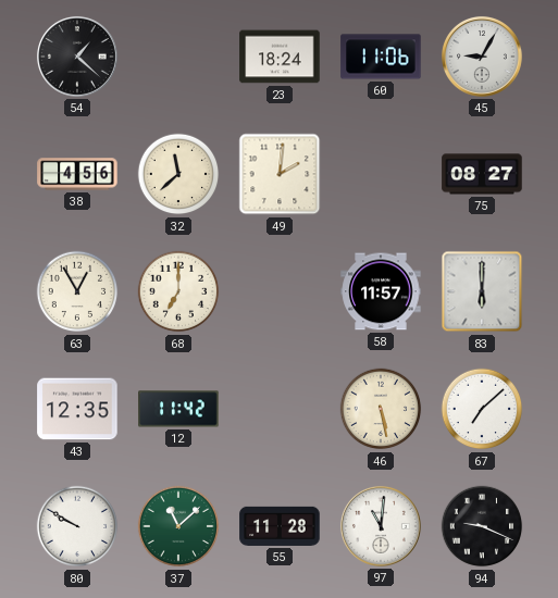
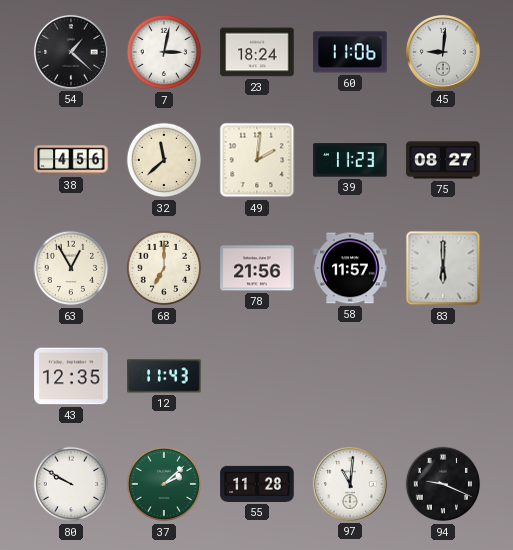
7: none -> 3:02 (164, 52)
45: 9:05 -> 9:01 (443, 52)
39: none -> 11:23 (350, 160)
78: none -> 21:56 (257, 268)
12: 11:42 -> 11:43 (164, 376)
46: 5:28 -> none (381, 409)
67: 7:08 -> none (482, 409)
37: 11:08 -> 2:08 (164, 484)
